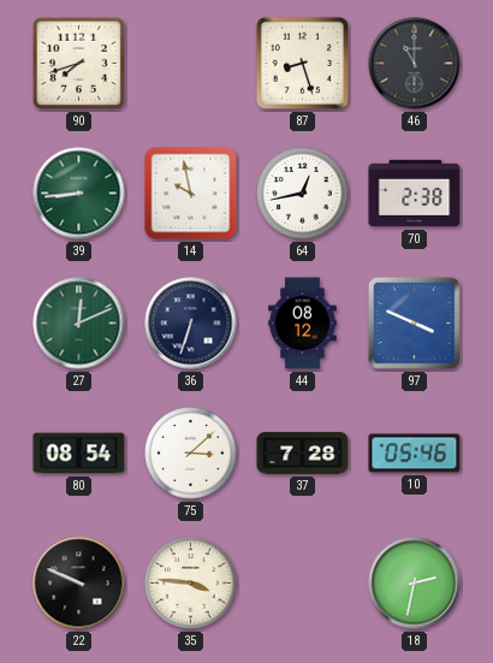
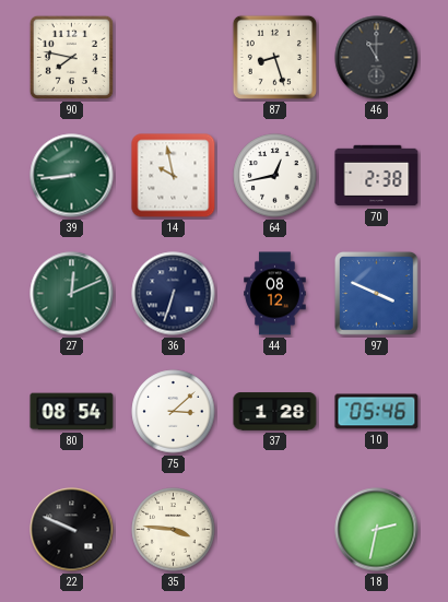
90: 7:42 -> 7:47 (71, 57)
37: 7:28 -> 1:28 (275, 412)
